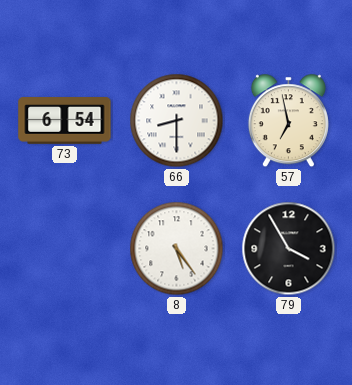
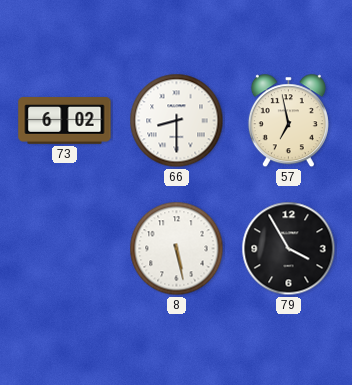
73: 6:54 -> 6:02 (65, 121)
8: 5:24 -> 5:28 (177, 249)
